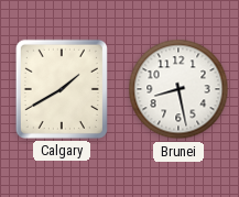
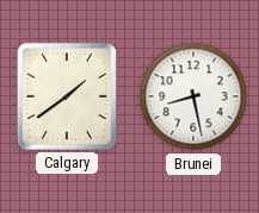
Calgary: 1:40 -> 1:39 (67, 96)
